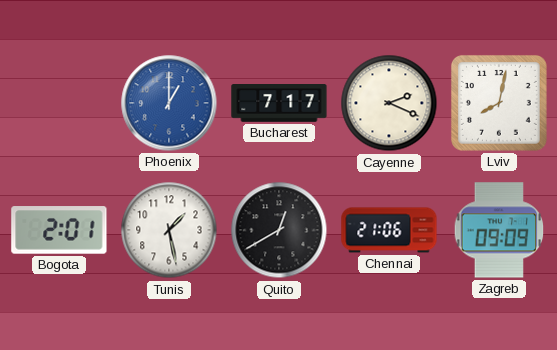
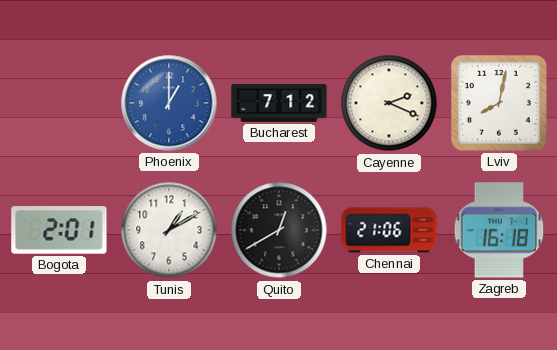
Bucharest: 7:17 -> 7:12 (279, 103)
Tunis: 1:28 -> 1:10 (169, 230)
Zagreb: 09:09 -> 16:18 (499, 230)
